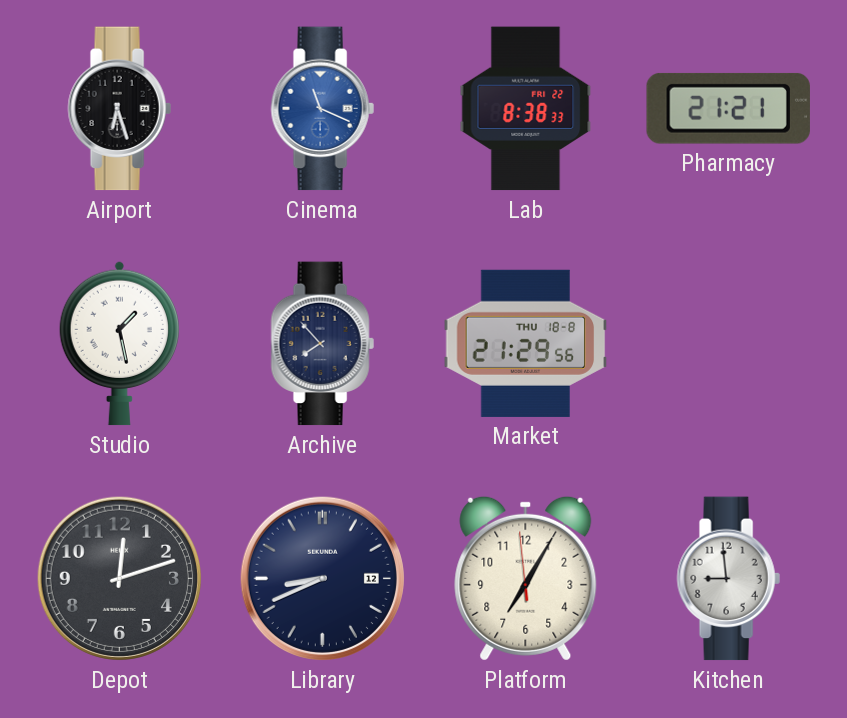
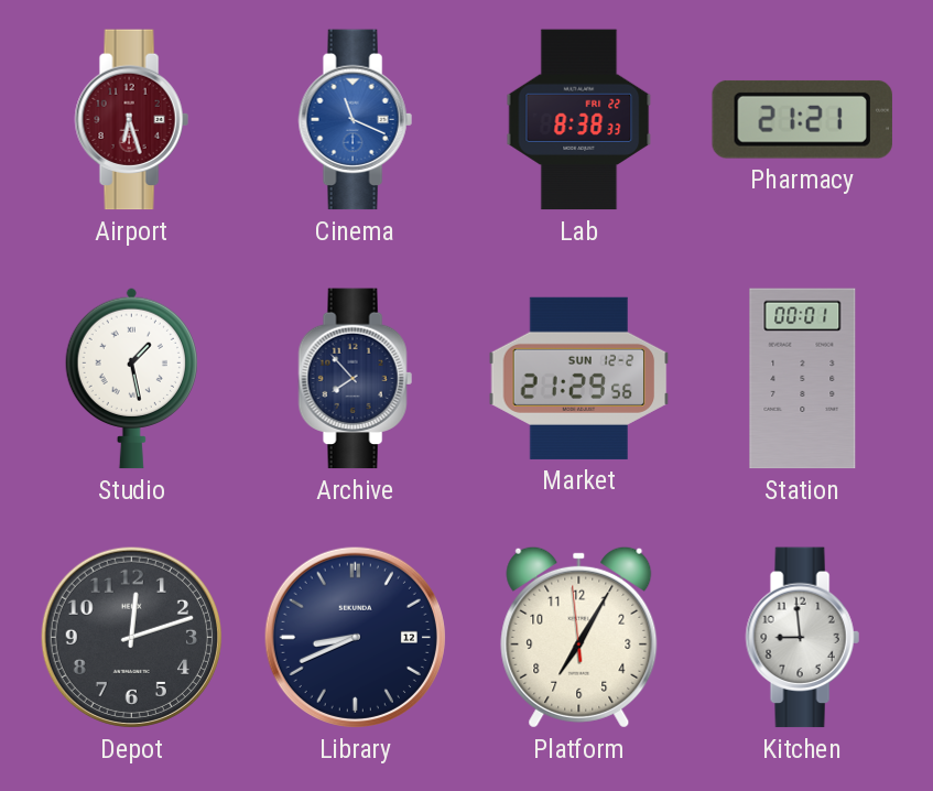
Airport dial: black -> burgundy (131, 120)
Market date: THU 18-8 -> SUN 12-2 (579, 378)
Station: none -> 00:01 (803, 379)
